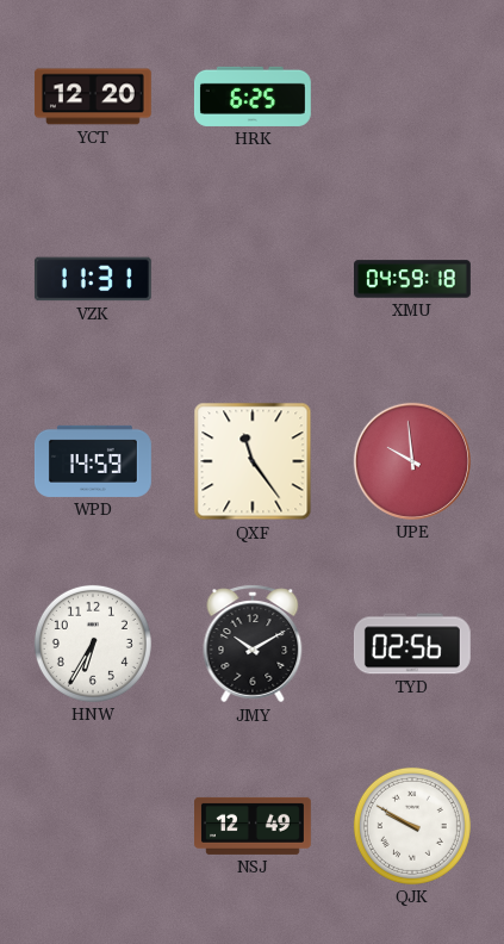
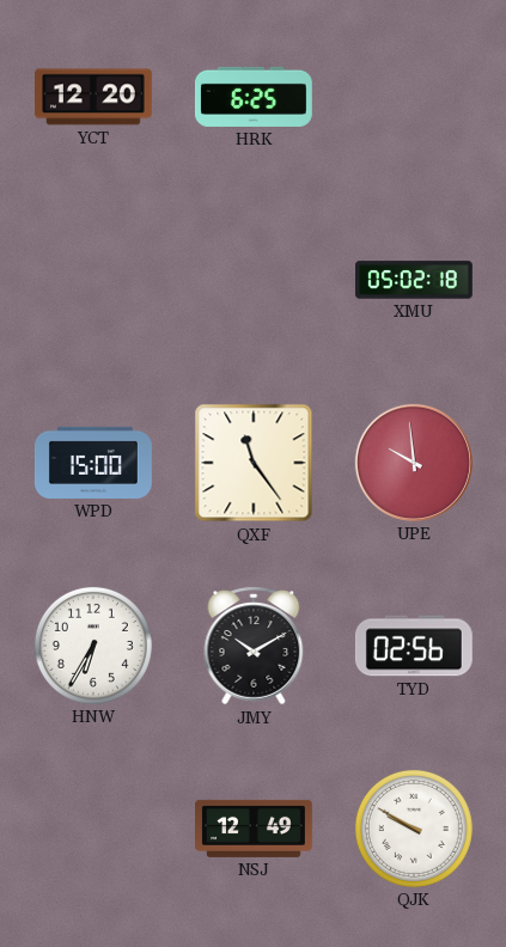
VZK: 11:31 -> none (93, 279)
XMU: 04:59 -> 05:02 (415, 280)
WPD: 14:59 -> 15:00 (93, 463)
